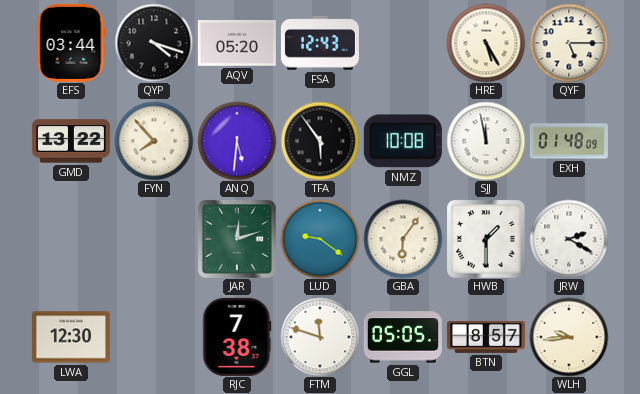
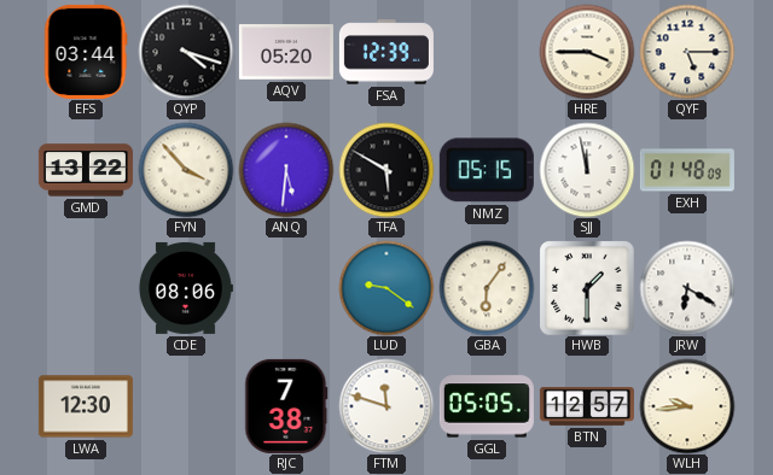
FSA: 12:43 -> 12:39 (386, 52)
HRE: 5:25 -> 3:45 (587, 52)
FYN: 7:53 -> 3:53 (186, 170)
TFA: 5:54 -> 5:50 (386, 170)
NMZ: 10:08 -> 05:15 (487, 170)
CDE: none -> 08:06 (186, 288)
JAR: 12:12 -> none (237, 239)
JRW: 2:20 -> 6:20 (687, 288)
BTN: 8:57 -> 12:57 (587, 406)
